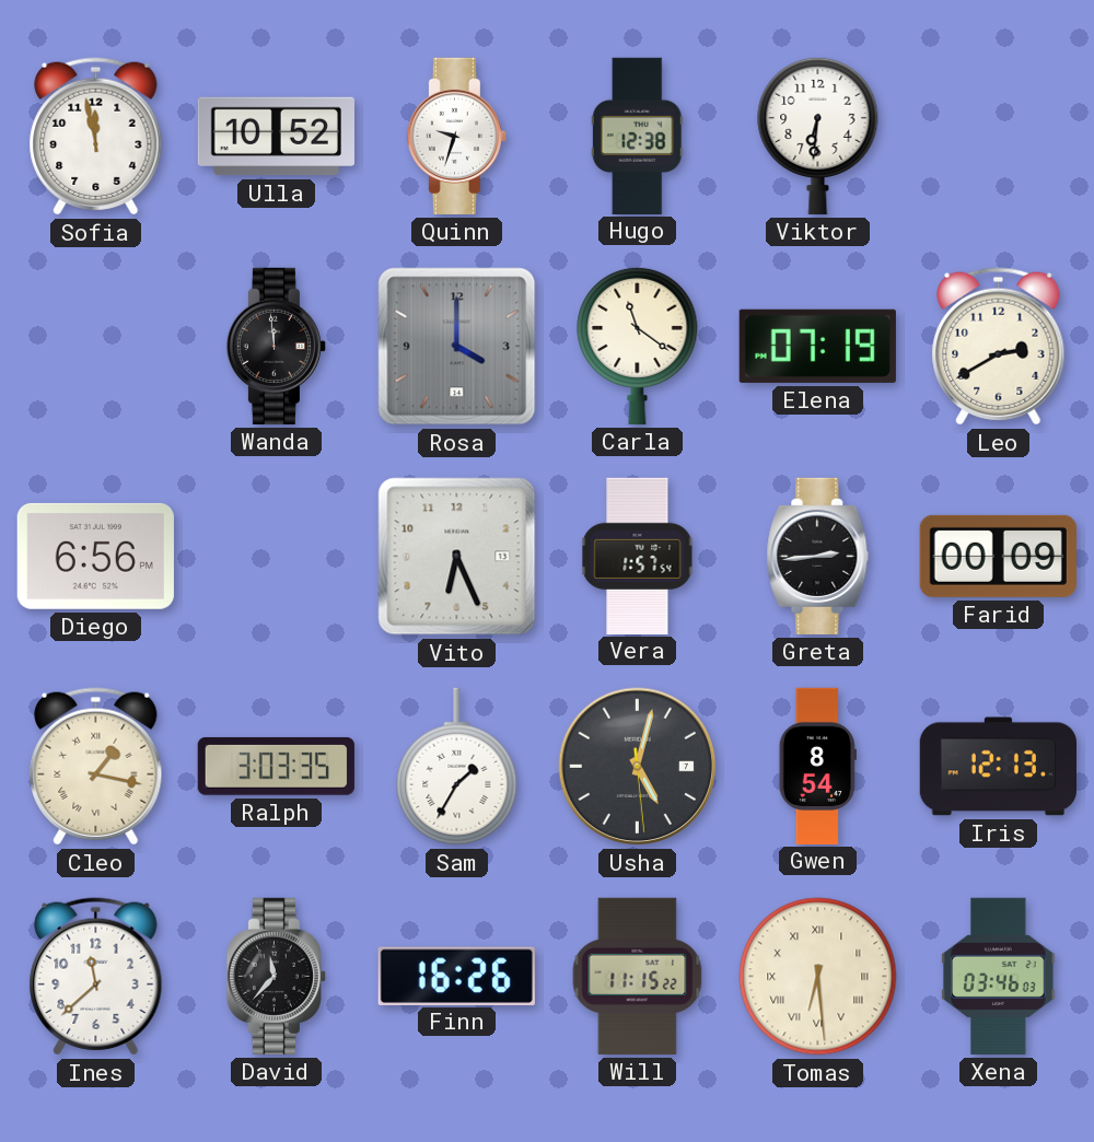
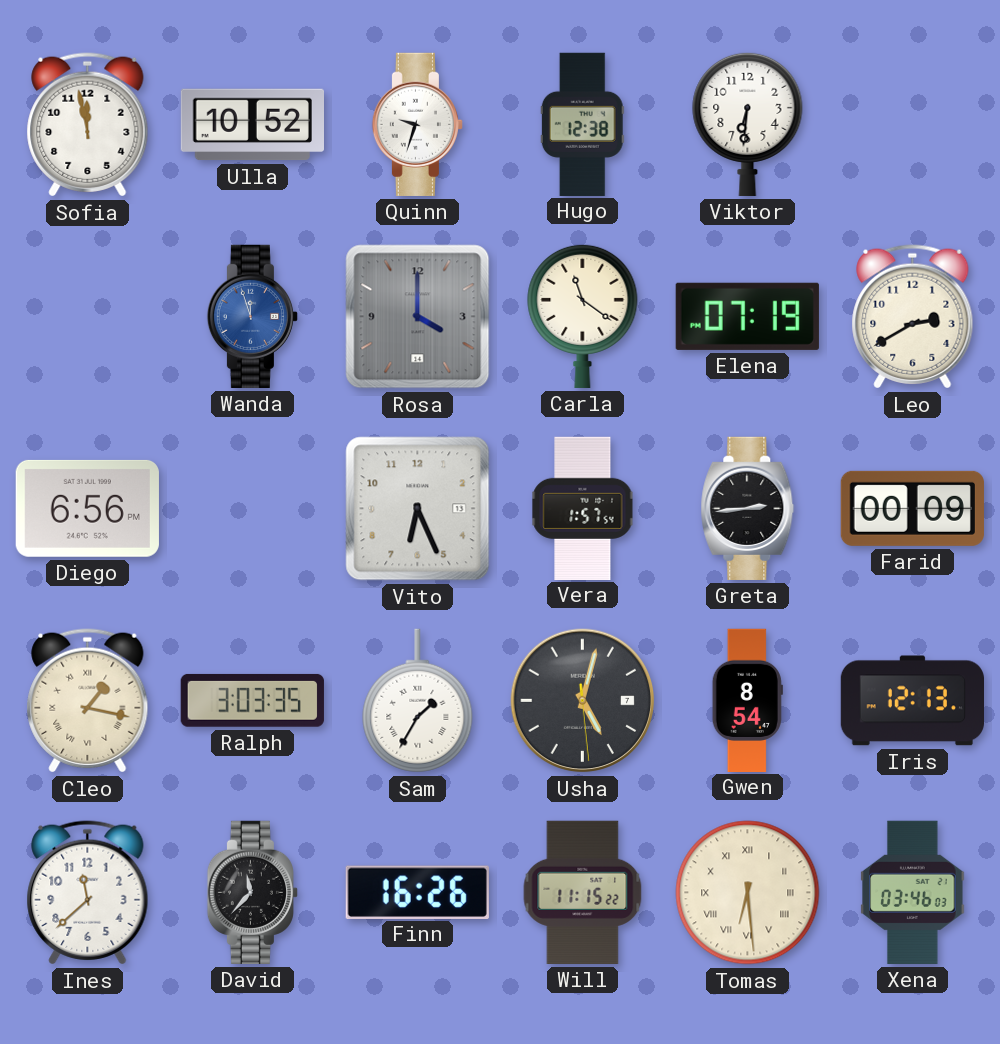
Wanda: 11:59 -> 11:57 (252, 316)
Wanda dial: black -> blue (252, 316)
